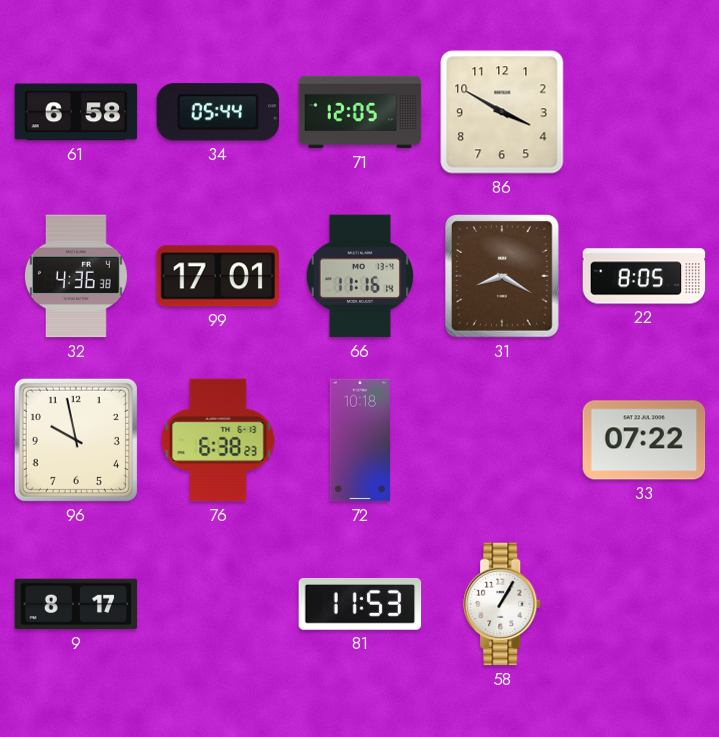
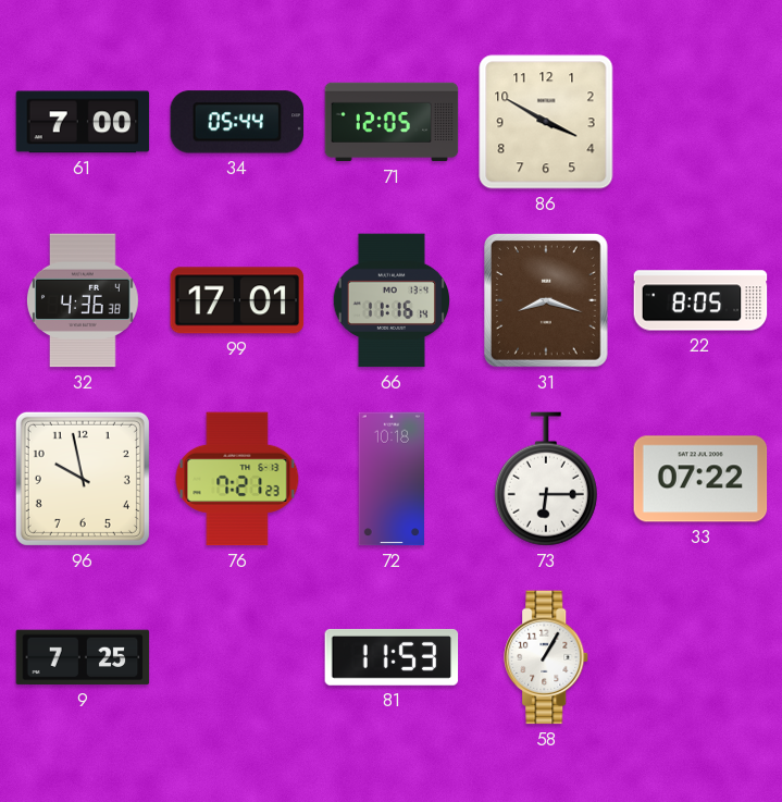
61: 6:58 -> 7:00 (83, 122)
31: 8:20 -> 8:18 (547, 301)
76: 6:38 -> 7:21 (237, 479)
73: none -> 6:15 (546, 479)
9: 8:17 -> 7:25 (83, 657)
